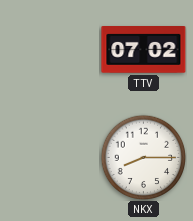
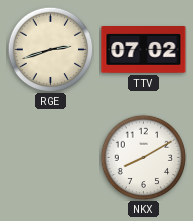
RGE: none -> 2:42 (50, 49)
NKX: 8:15 -> 8:10 (143, 157)
